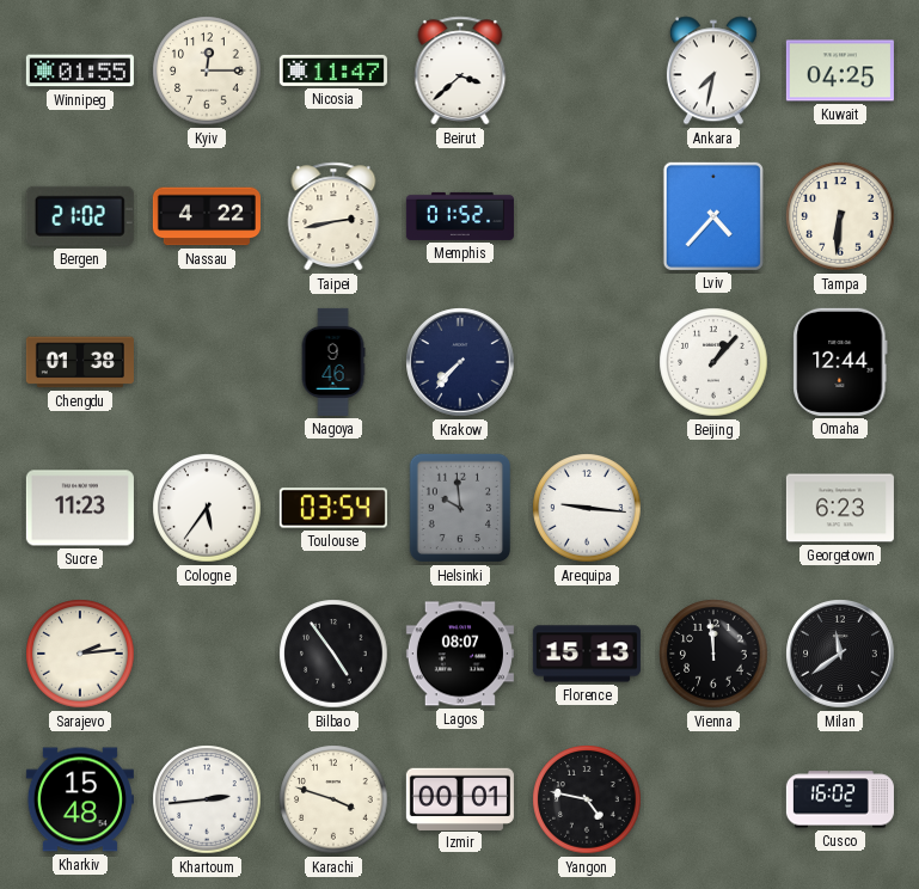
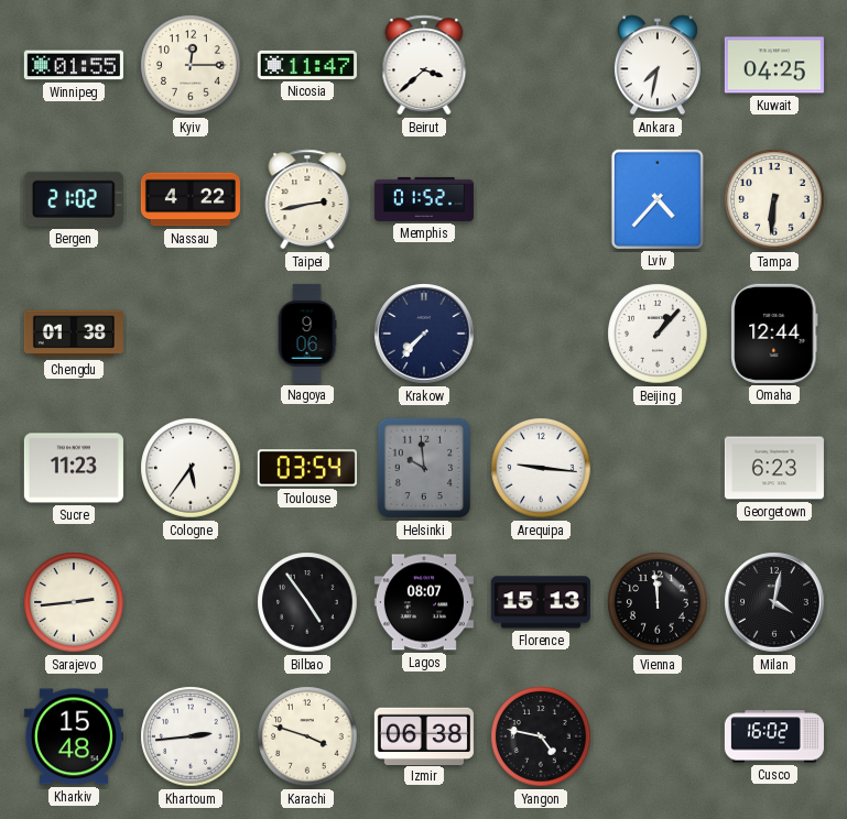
Nagoya: 9:46 -> 9:06 (307, 334)
Sarajevo: 2:14 -> 2:44 (74, 602)
Milan: 11:39 -> 4:02 (774, 602)
Izmir: 00:01 -> 06:38 (424, 735)
